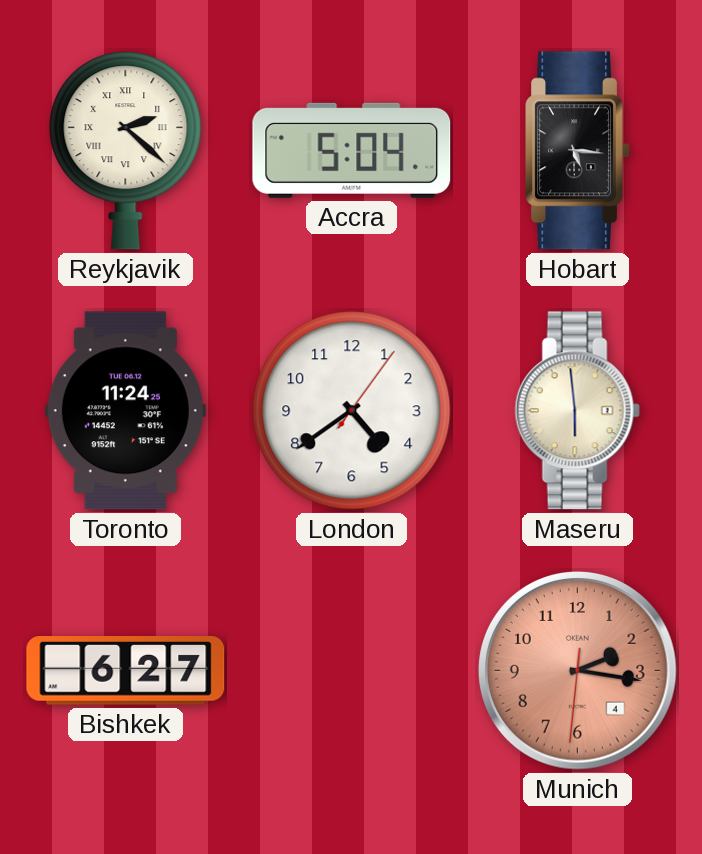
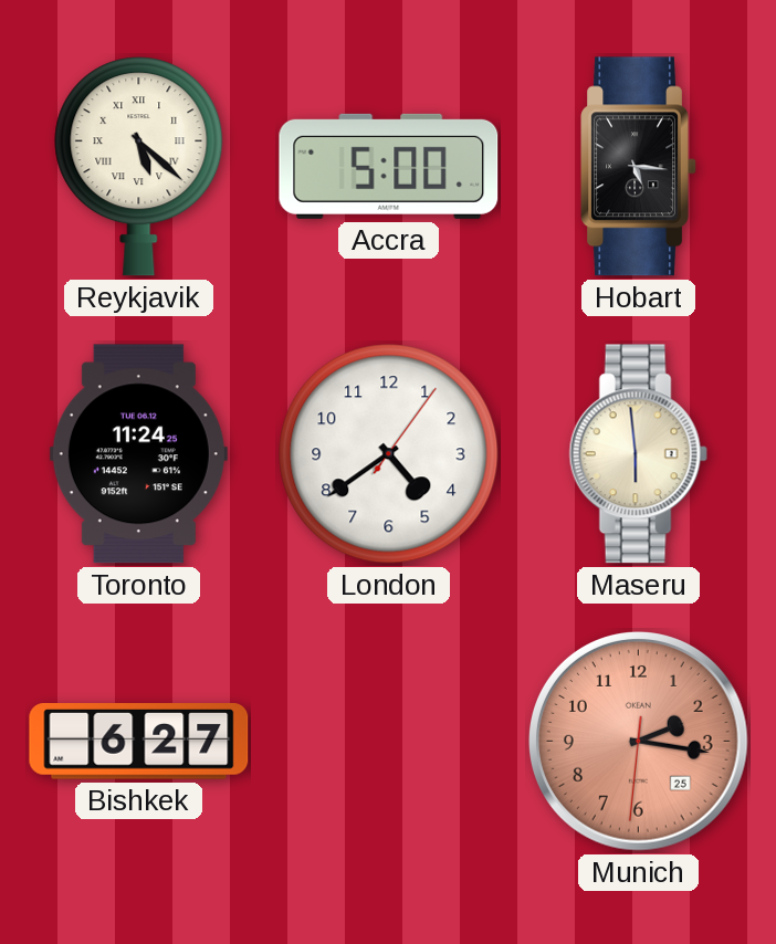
Reykjavik: 2:22 -> 5:22 (139, 167)
Accra: 5:04 -> 5:00 (389, 166)
Munich date: 4 -> 25 (639, 742)
